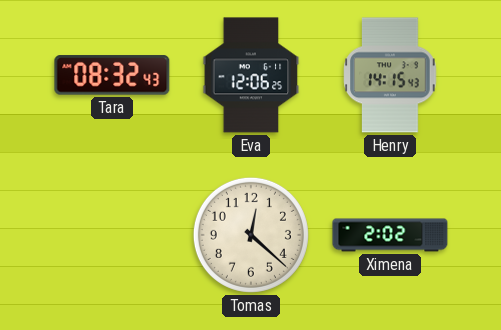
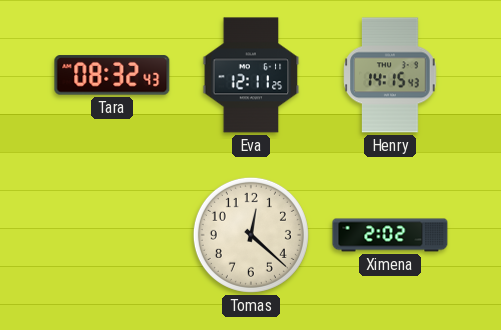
Eva: 12:06 -> 12:11 (251, 75)
